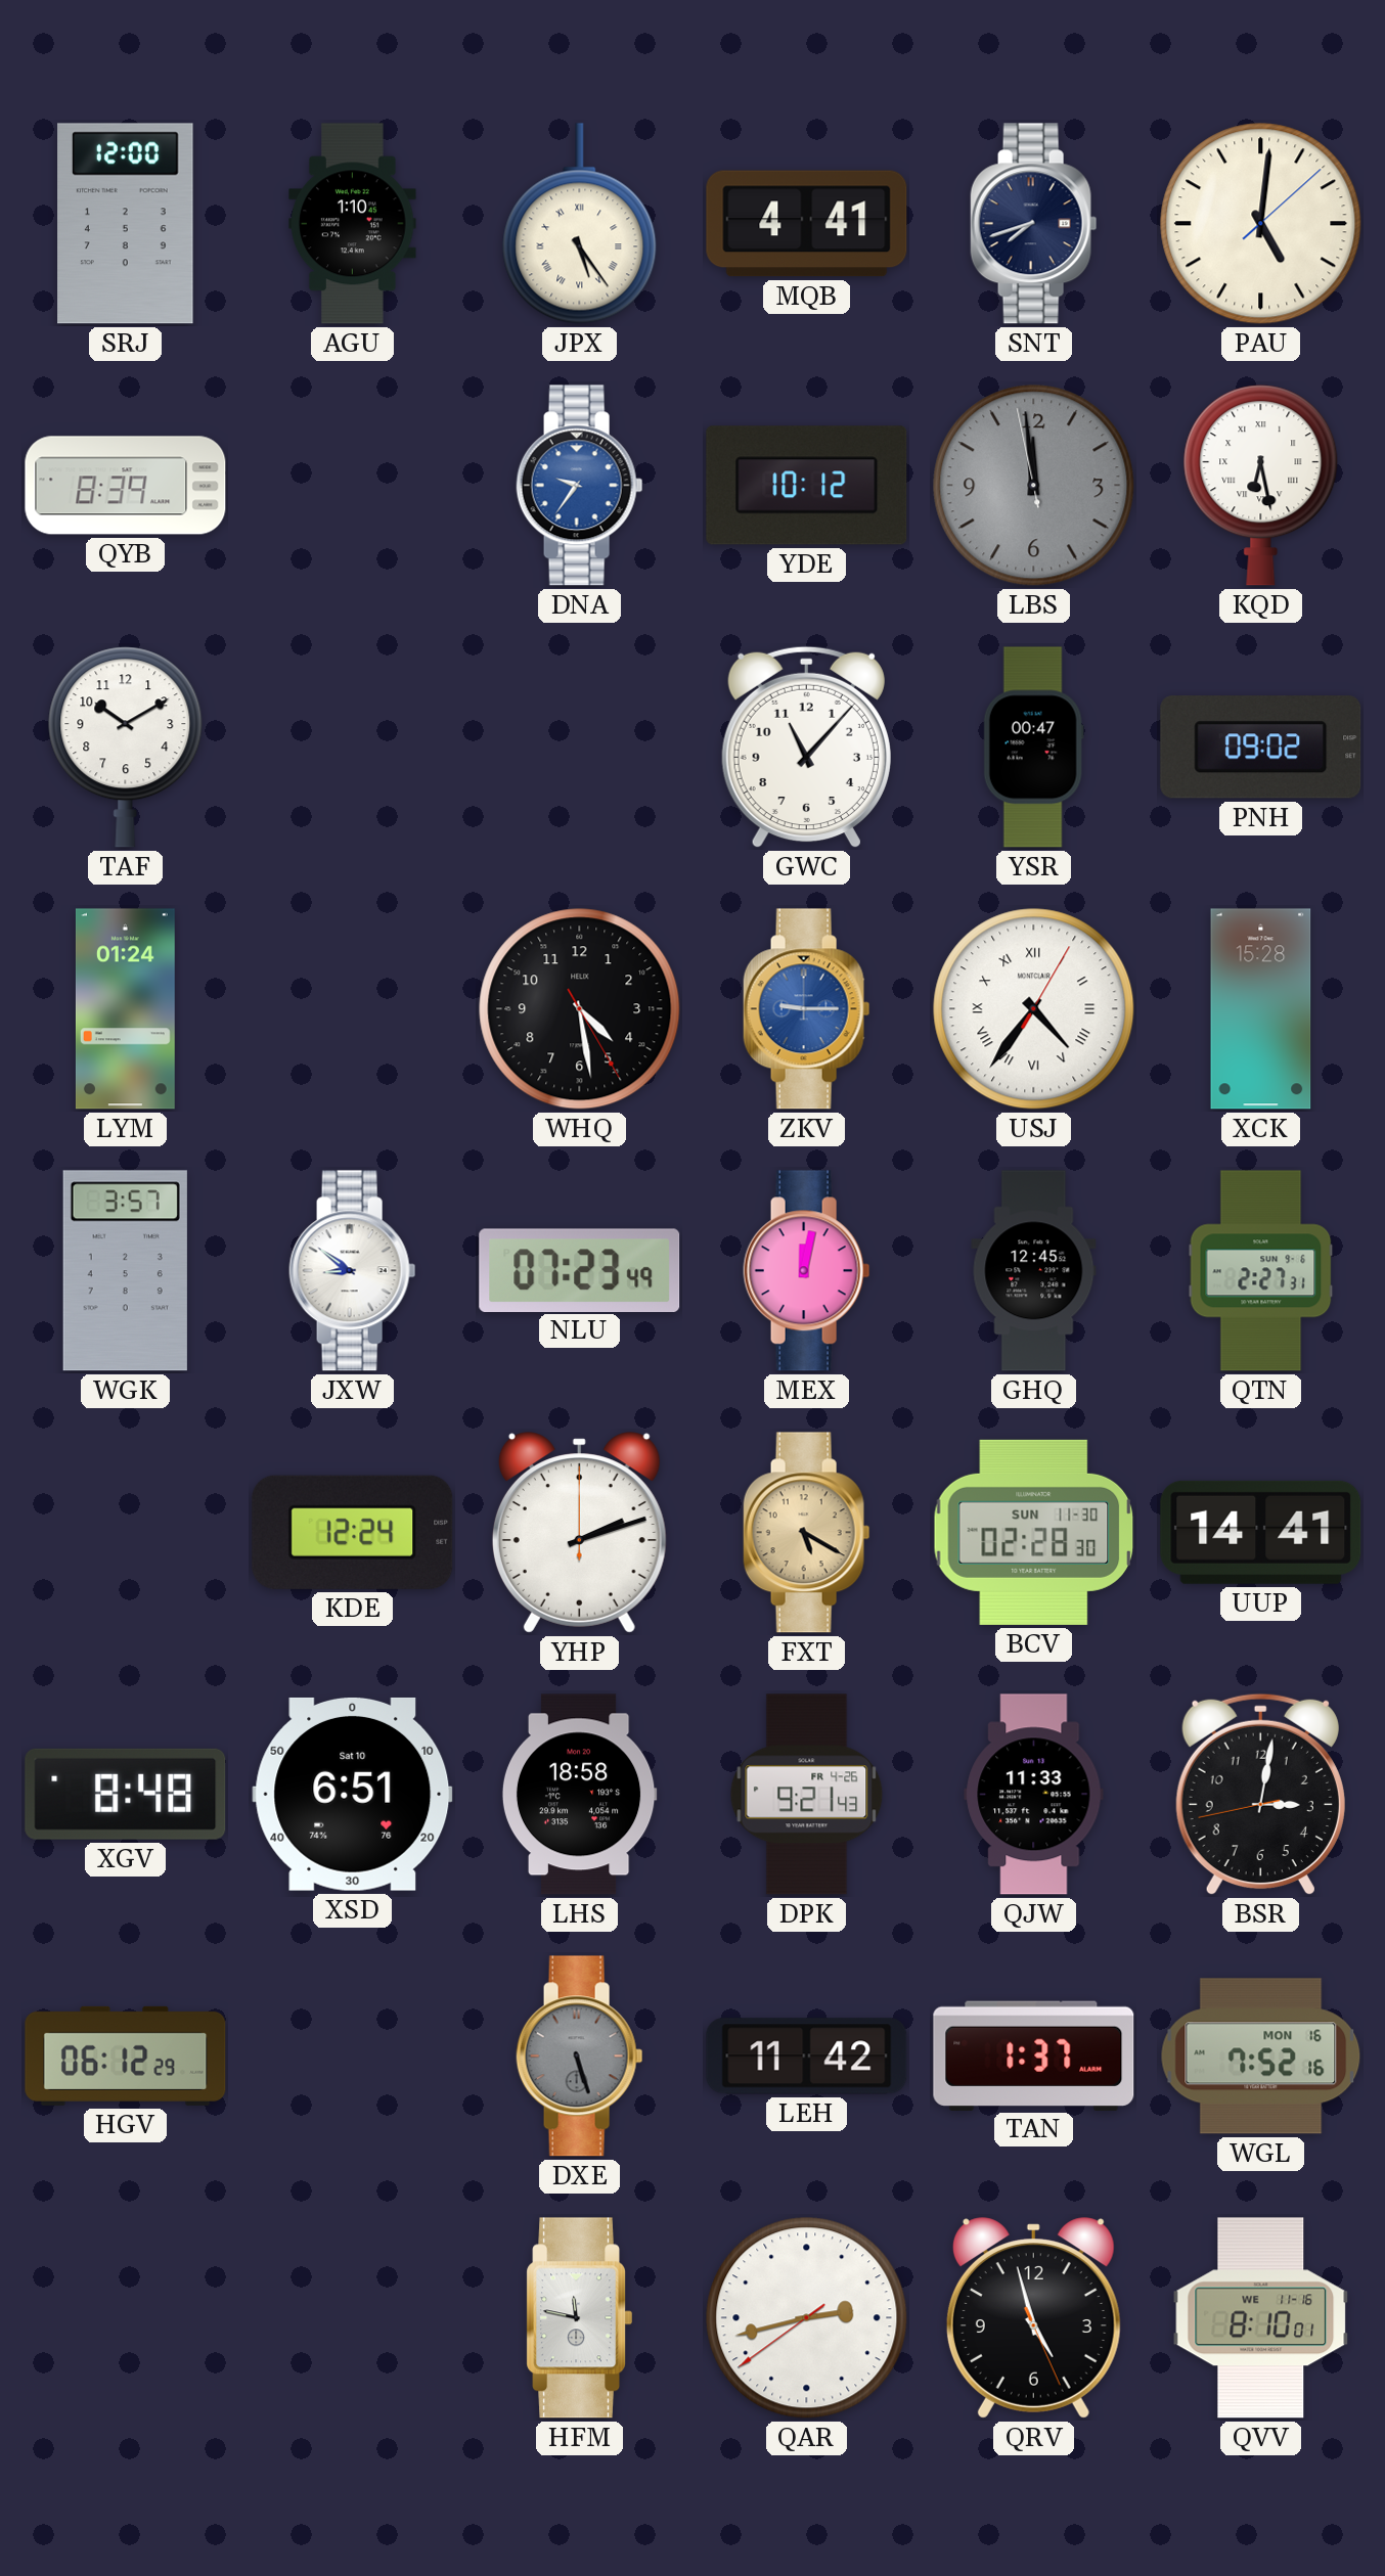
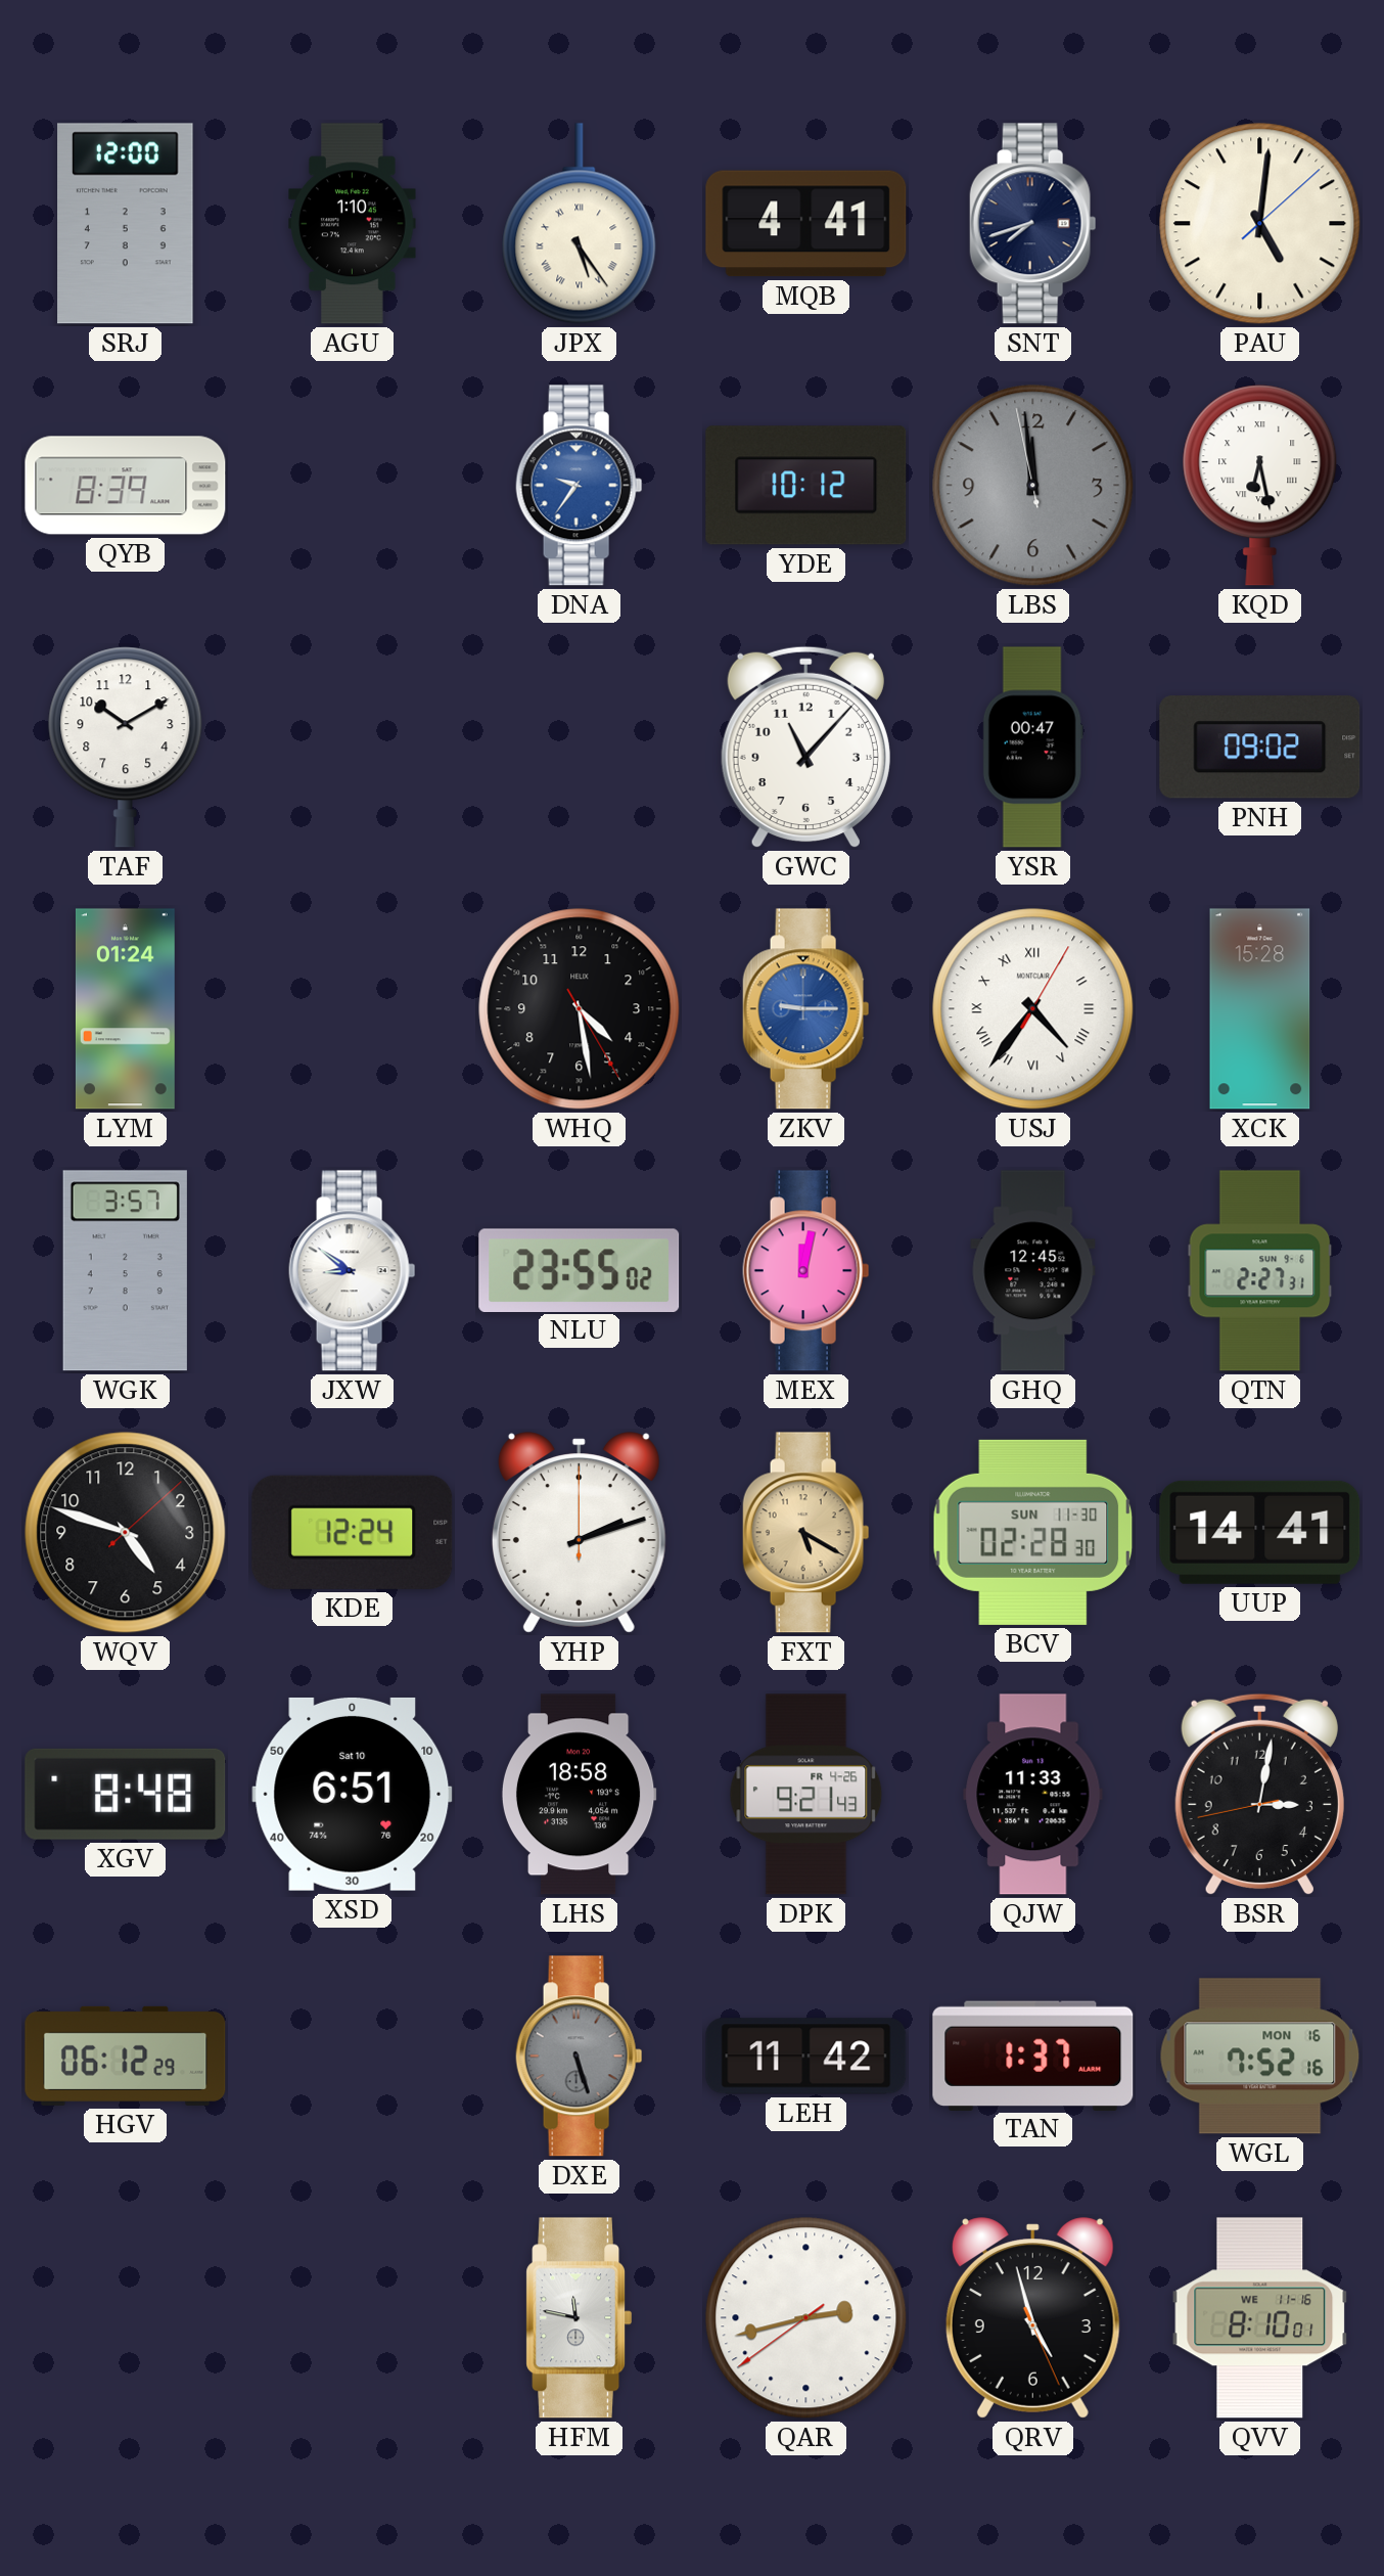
NLU: 07:23 -> 23:55 (580, 1270)
WQV: none -> 4:48 (126, 1533)
